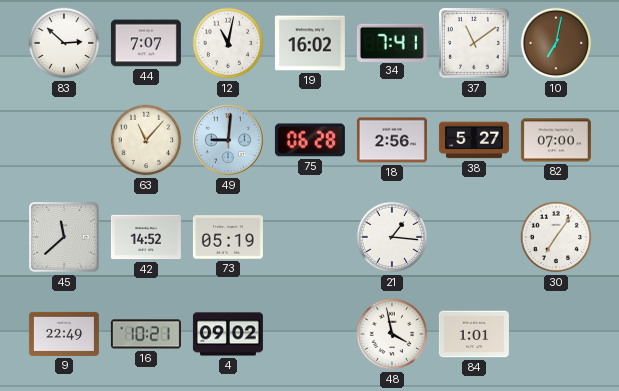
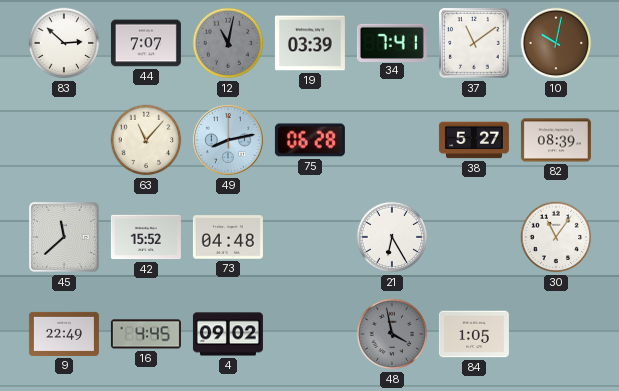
12 dial: white -> grey (228, 43)
19: 16:02 -> 03:39 (310, 43)
10: 7:02 -> 10:02 (556, 43)
49: 9:01 -> 8:13 (228, 140)
18: 2:56 -> none (392, 140)
82: 07:00 -> 08:39 (556, 140)
42: 14:52 -> 15:52 (146, 237)
73: 05:19 -> 04:48 (228, 237)
21: 1:16 -> 6:25 (392, 237)
30: 7:06 -> 11:06 (556, 237)
16: 10:21 -> 4:45 (146, 334)
48 dial: white -> grey (392, 334)
84: 1:01 -> 1:05 (474, 334)
